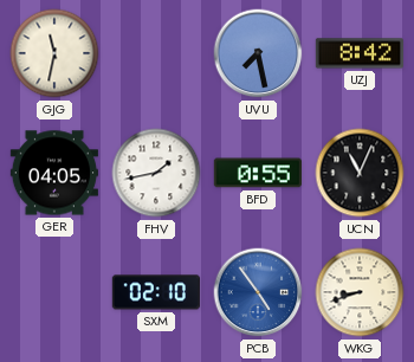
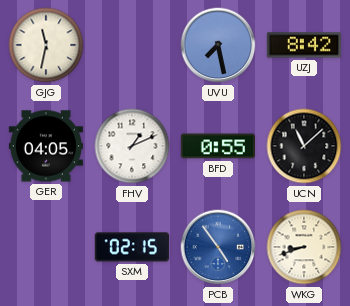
FHV: 1:43 -> 1:11 (132, 146)
UCN: 11:04 -> 11:08 (304, 146)
SXM: 02:10 -> 02:15 (132, 247)
